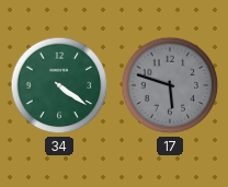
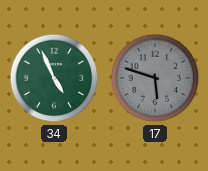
34: 4:21 -> 4:56 (54, 78)
